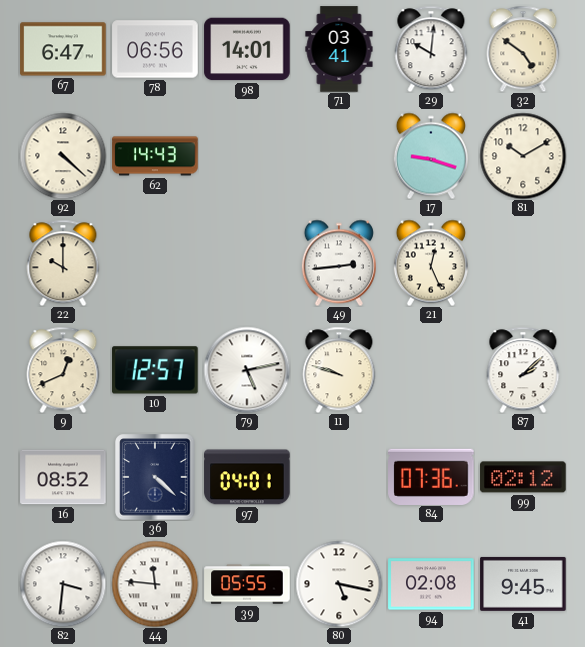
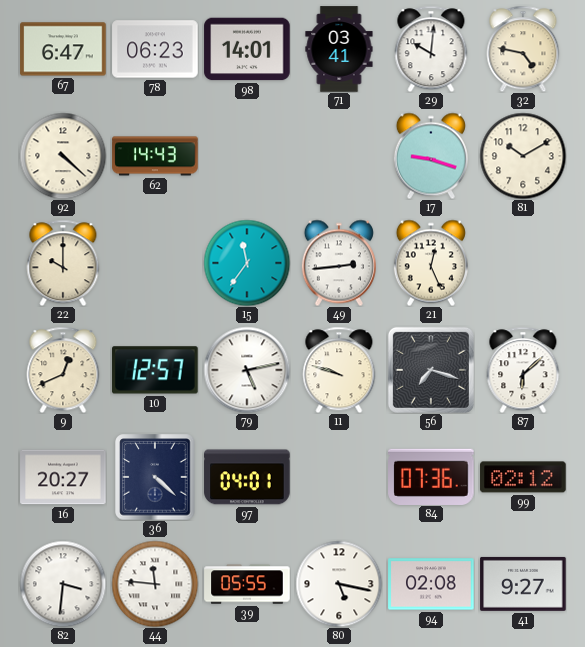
78: 06:56 -> 06:23 (155, 49)
32: 4:51 -> 4:47 (523, 49)
15: none -> 11:36 (247, 263)
56: none -> 7:18 (431, 370)
87: 2:08 -> 6:08 (523, 370)
16: 08:52 -> 20:27 (63, 477)
41: 9:45 -> 9:27 (523, 584)
